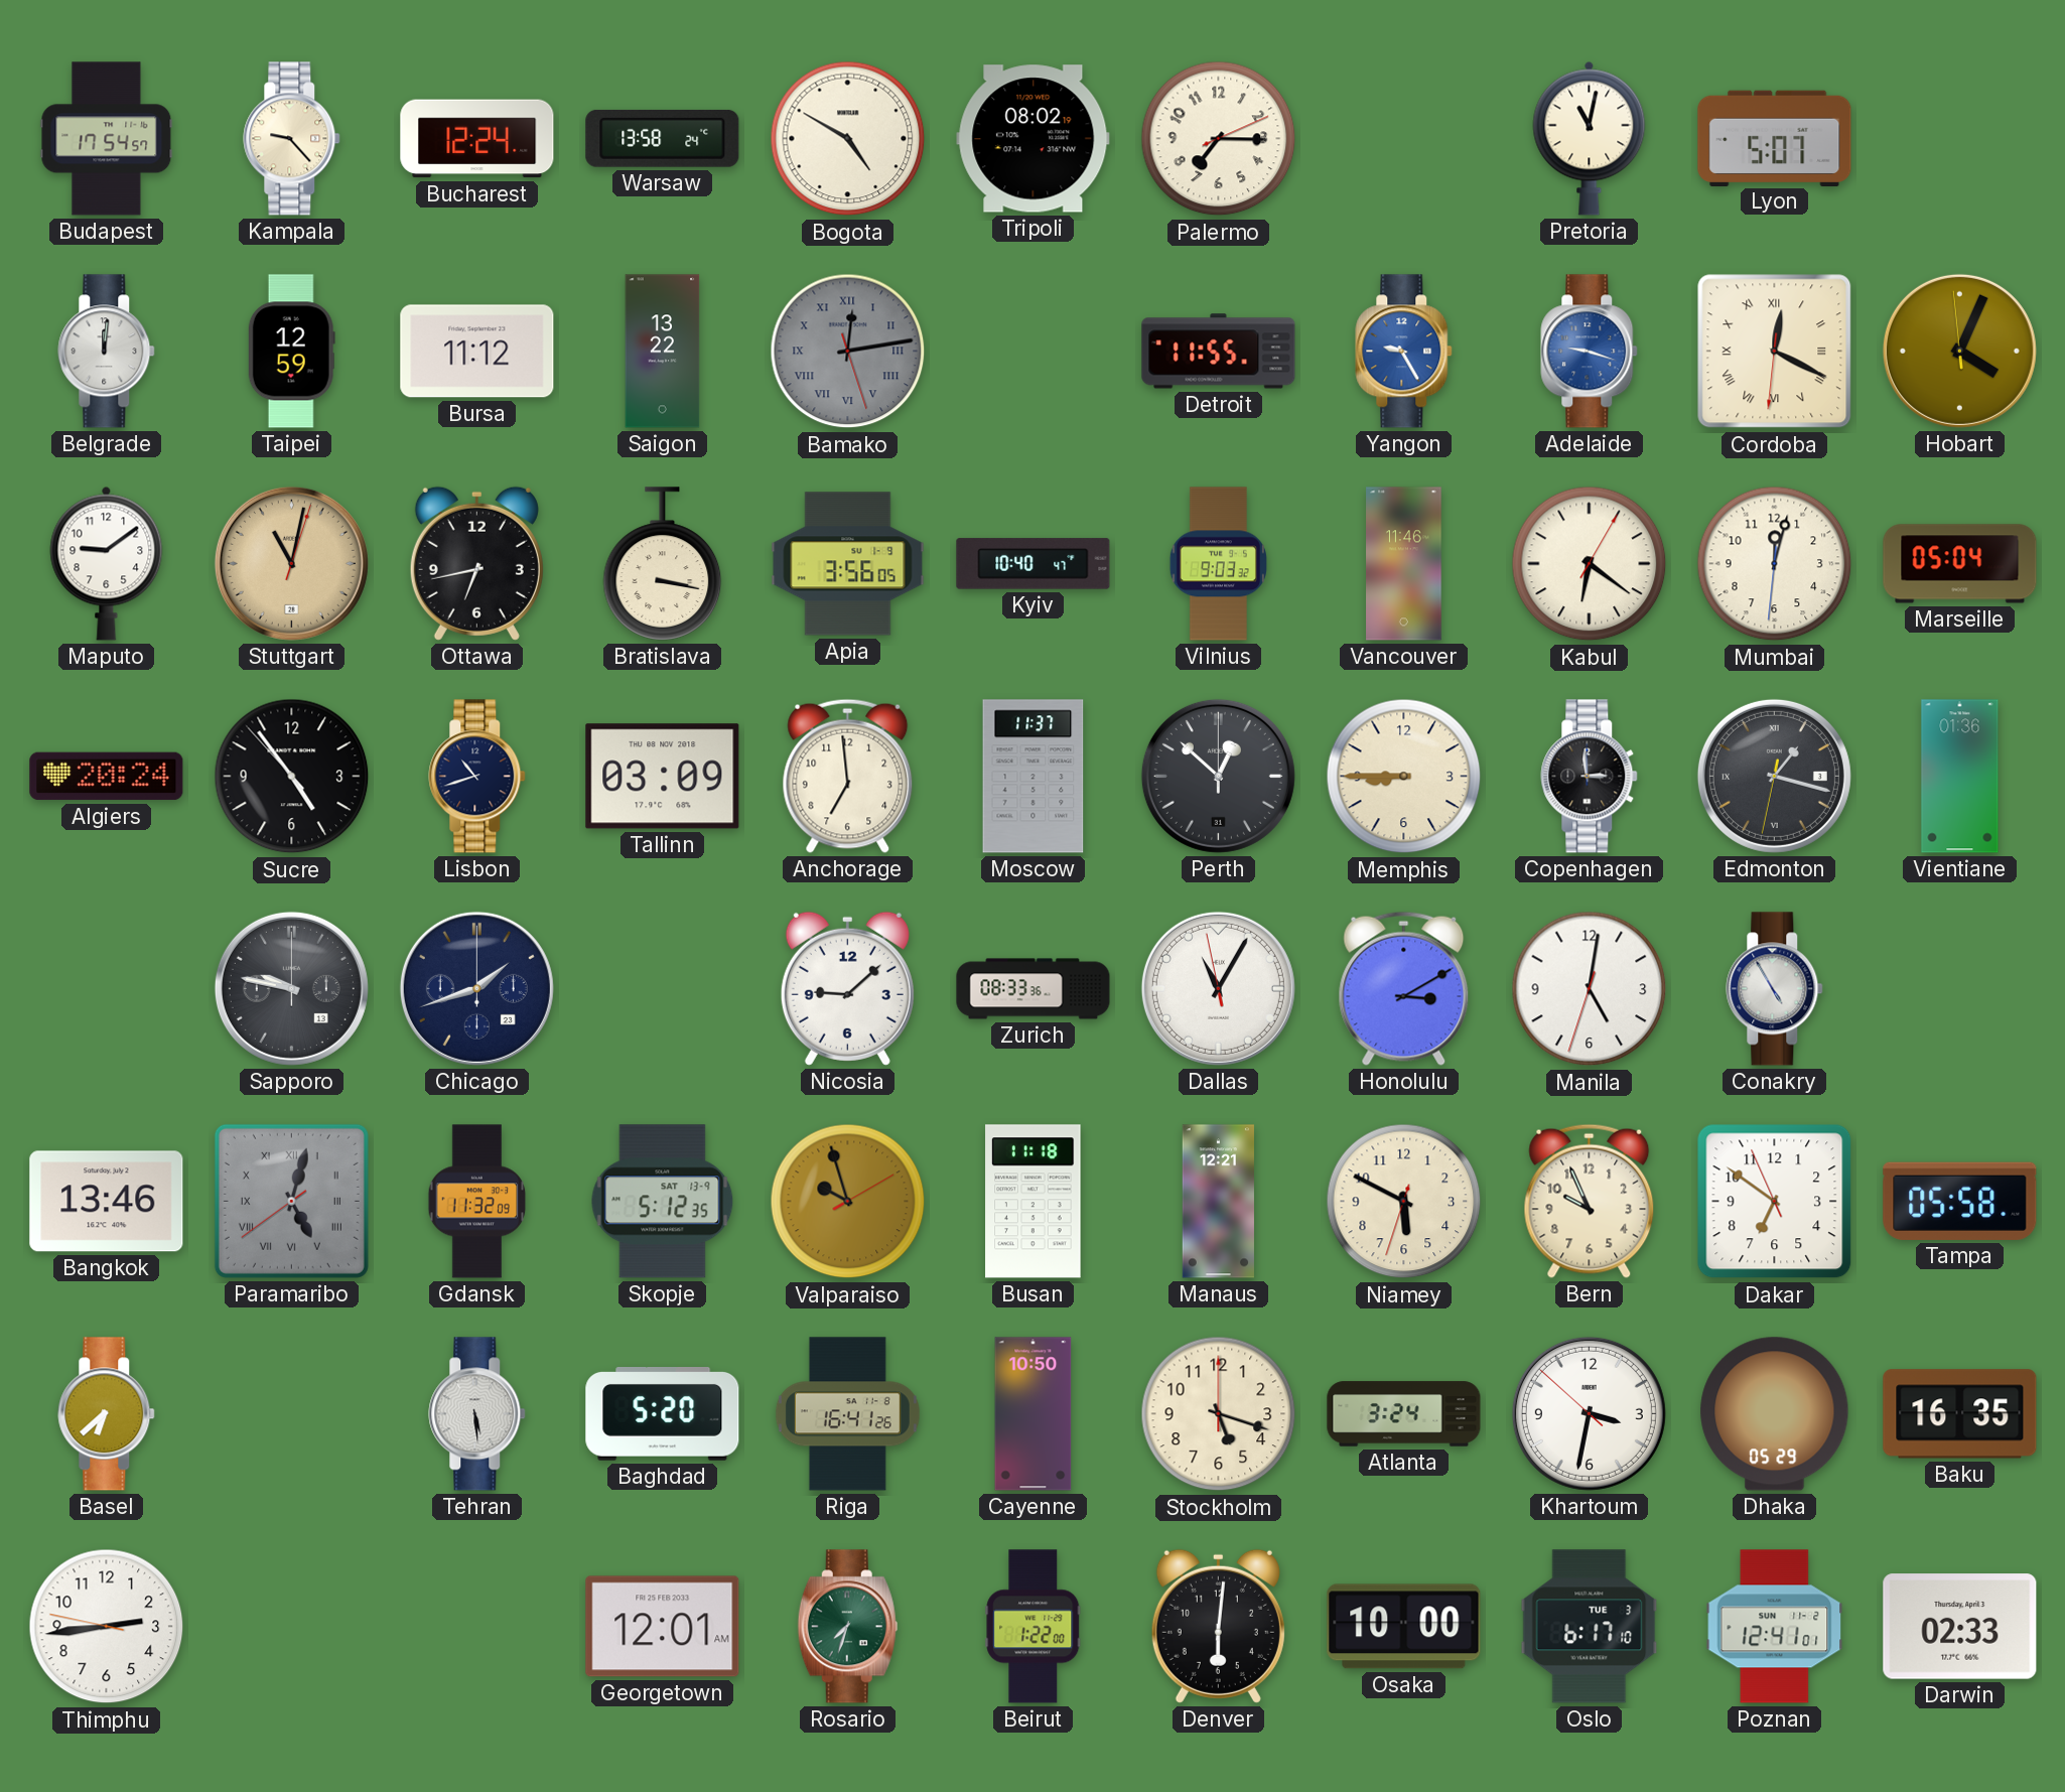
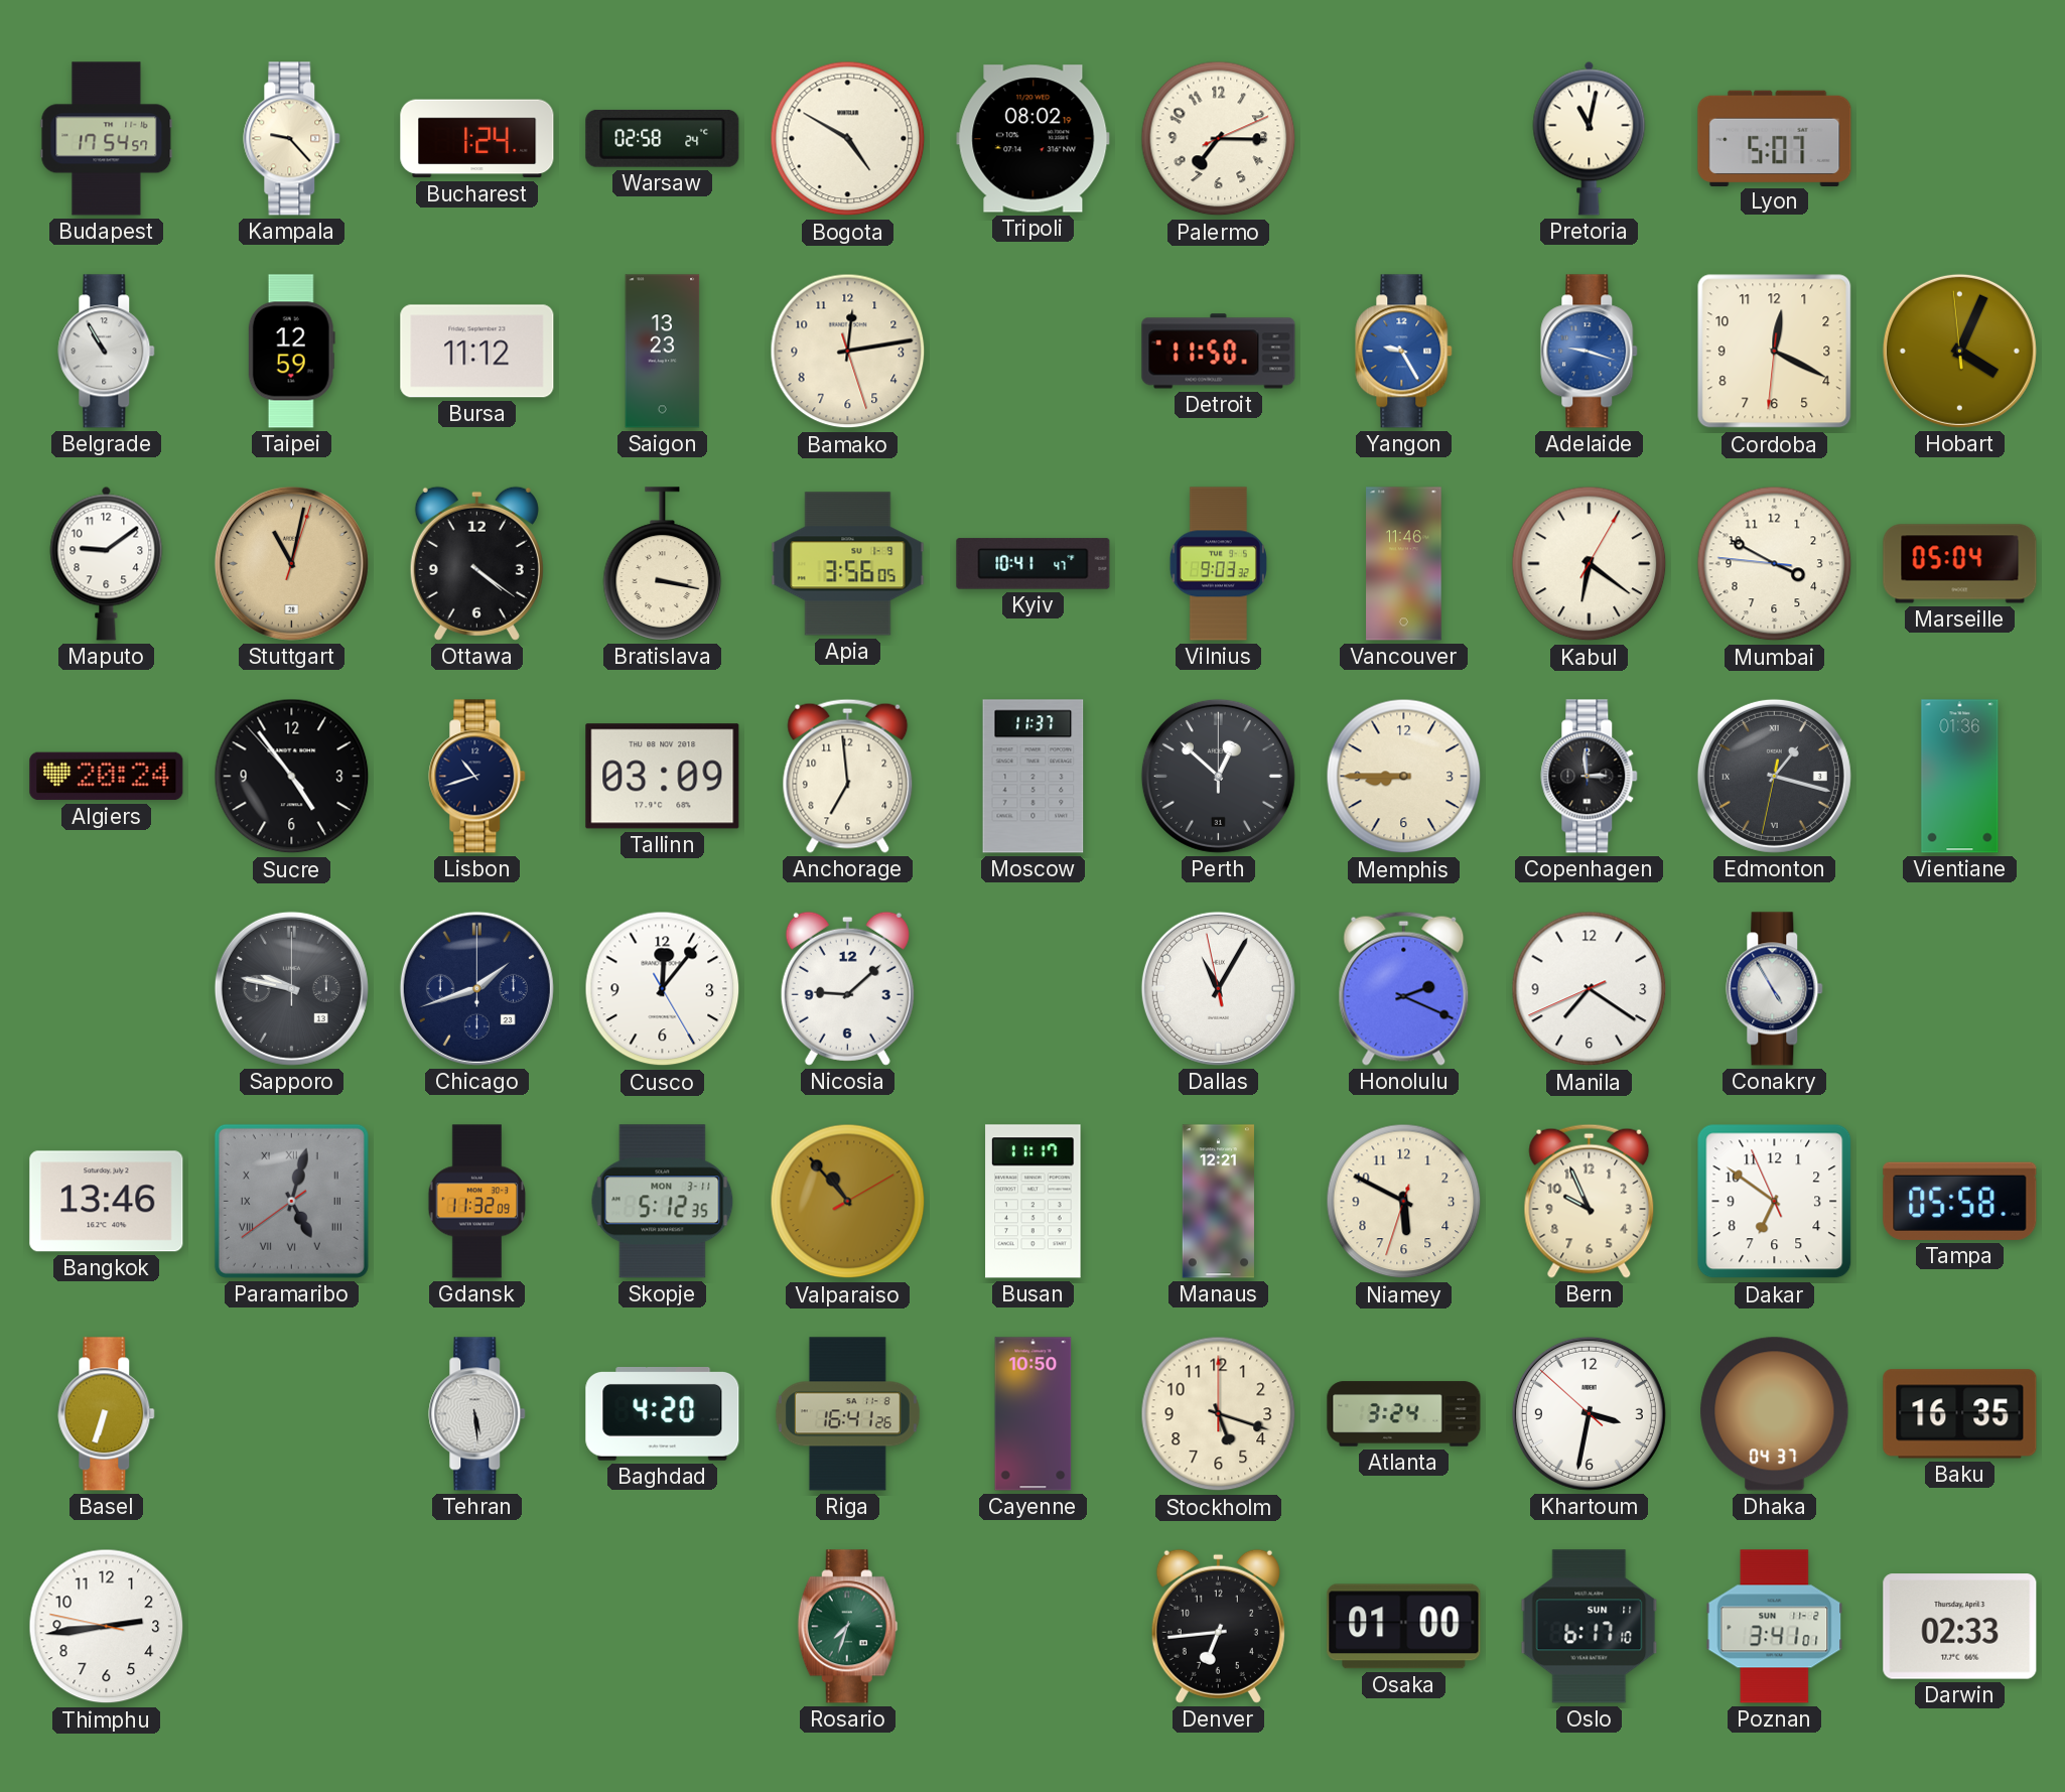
Bucharest: 12:24 -> 1:24 (477, 139)
Warsaw: 13:58 -> 02:58 (663, 138)
Belgrade: 12:01 -> 10:55 (107, 352)
Saigon: 13:22 -> 13:23 (663, 352)
Bamako dial: grey -> cream (848, 352)
Bamako numerals: Roman -> Arabic (848, 352)
Detroit: 11:55 -> 11:50 (1219, 352)
Cordoba numerals: Roman -> Arabic (1775, 352)
Ottawa: 6:43 -> 4:21 (476, 563)
Kyiv: 10:40 -> 10:41 (1034, 564)
Mumbai: 12:02 -> 3:49 (1775, 564)
Cusco: none -> 12:06 (663, 989)
Zurich: 08:33 -> none (1034, 989)
Honolulu: 3:10 -> 2:19 (1404, 988)
Manila: 5:01 -> 7:20 (1590, 989)
Skopje date: SAT 13-9 -> MON 3-11 (663, 1202)
Valparaiso: 9:57 -> 10:53 (848, 1202)
Busan: 11:18 -> 11:17 (1034, 1202)
Basel: 6:38 -> 6:33 (107, 1414)
Baghdad: 5:20 -> 4:20 (663, 1414)
Dhaka: 05:29 -> 04:37 (1775, 1414)
Georgetown: 12:01 -> none (663, 1627)
Beirut: 1:22 -> none (1034, 1627)
Denver: 6:01 -> 6:44 (1218, 1626)
Osaka: 10:00 -> 01:00 (1404, 1627)
Oslo date: TUE 3 -> SUN 11 (1590, 1627)
Poznan: 12:41 -> 3:41 (1775, 1627)
